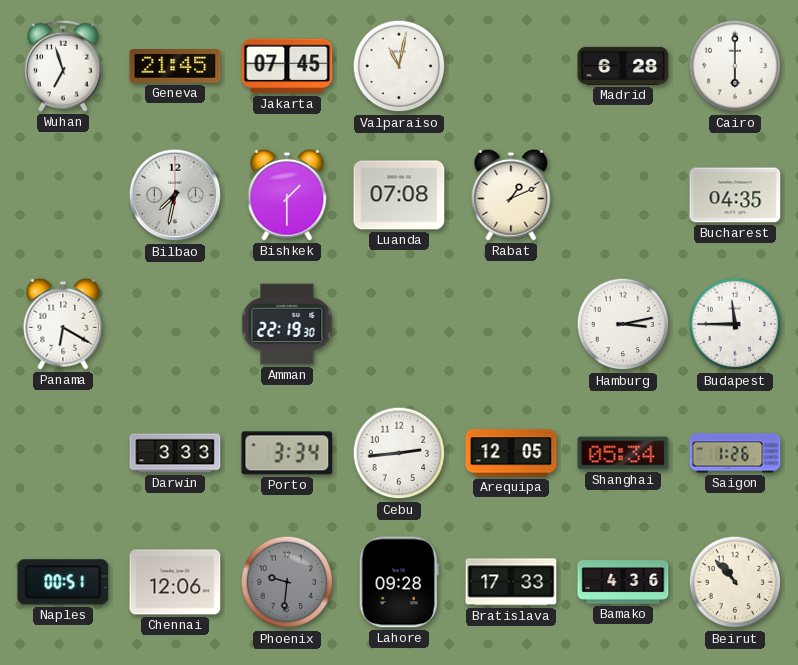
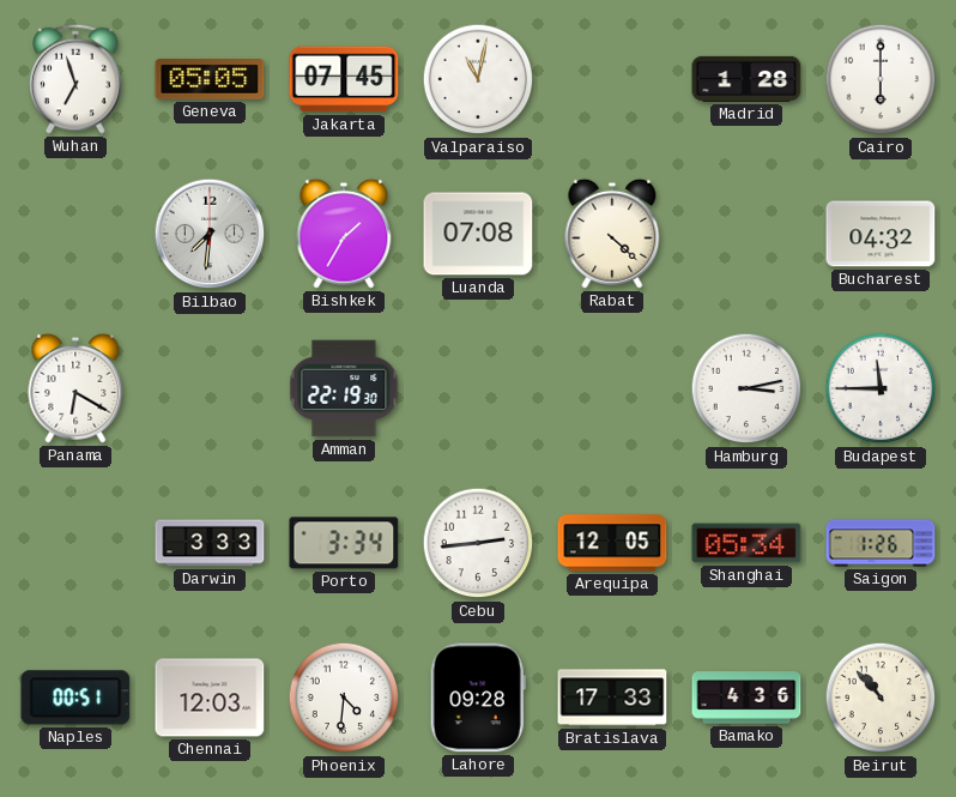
Geneva: 21:45 -> 05:05 (210, 80)
Madrid: 6:28 -> 1:28 (746, 79)
Bilbao: 7:32 -> 7:31 (210, 234)
Bishkek: 1:30 -> 1:35 (344, 234)
Rabat: 1:11 -> 4:22 (612, 234)
Bucharest: 04:35 -> 04:32 (881, 234)
Chennai: 12:06 -> 12:03 (210, 698)
Phoenix: 9:31 -> 4:31 (344, 698)
Phoenix dial: grey -> white (344, 698)
